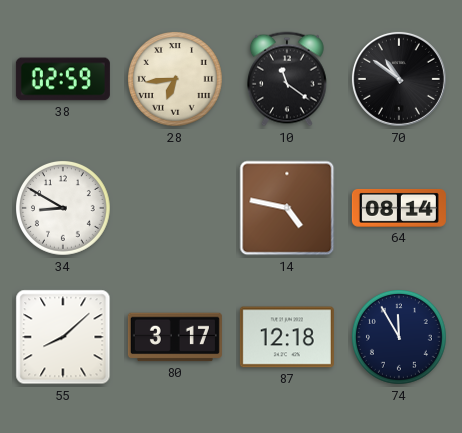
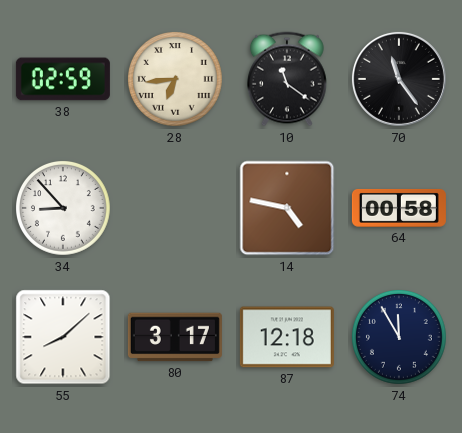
70: 10:51 -> 11:24 (399, 79)
34: 8:50 -> 8:53 (64, 209)
64: 08:14 -> 00:58 (399, 208)
